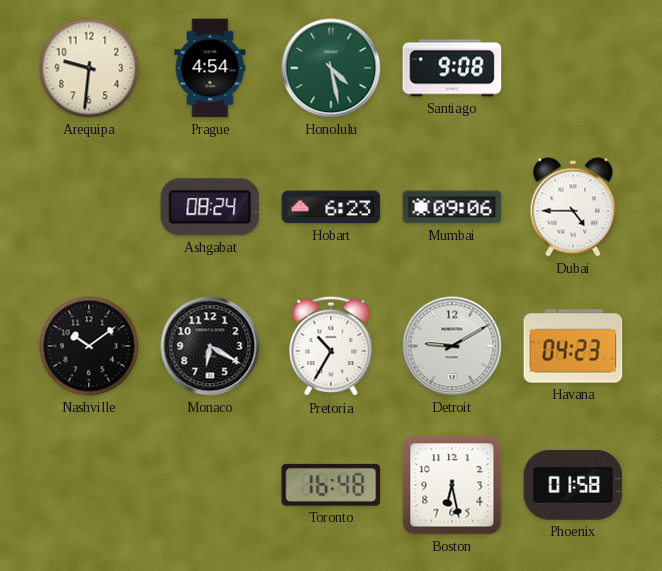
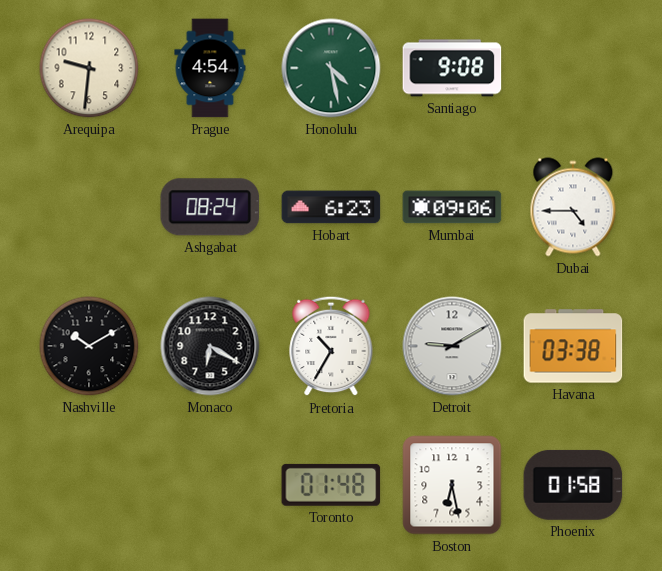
Nashville: 10:09 -> 10:10 (89, 346)
Havana: 04:23 -> 03:38 (573, 346)
Toronto: 16:48 -> 01:48 (331, 485)
